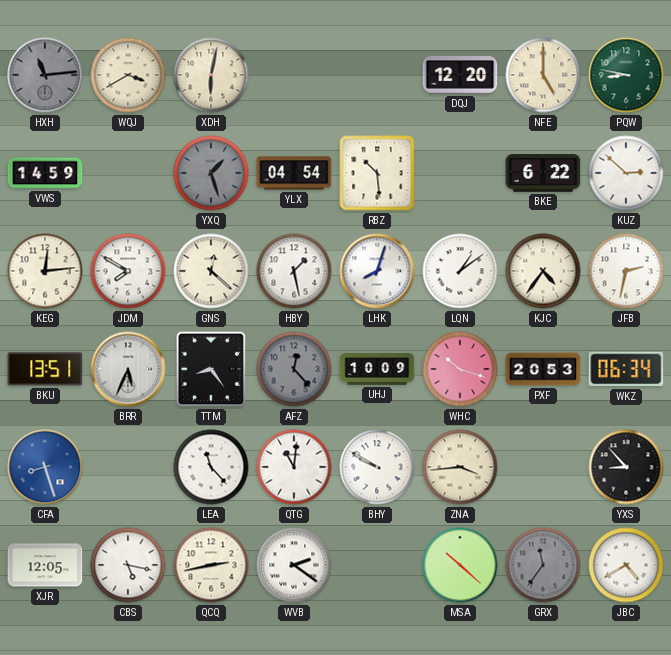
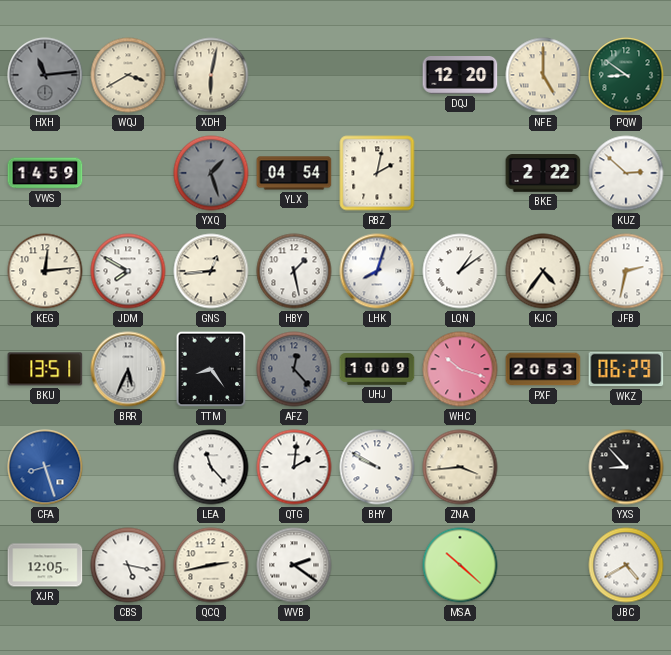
PQW: 8:47 -> 8:51 (626, 75)
RBZ: 10:29 -> 2:02 (377, 173)
BKE: 6:22 -> 2:22 (543, 173)
GNS: 12:22 -> 12:44 (211, 271)
WKZ: 06:34 -> 06:29 (626, 369)
QTG: 11:01 -> 2:01 (294, 467)
GRX: 11:36 -> none (543, 565)
